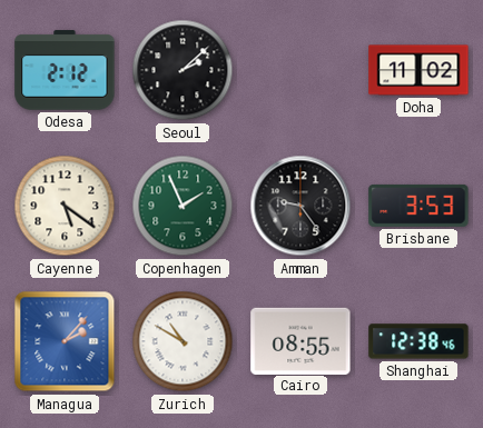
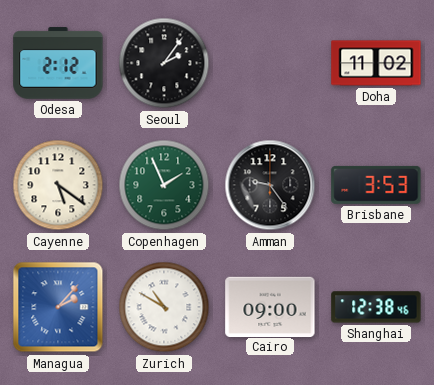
Seoul: 2:08 -> 2:06 (164, 63)
Cairo: 08:55 -> 09:00 (270, 306)
